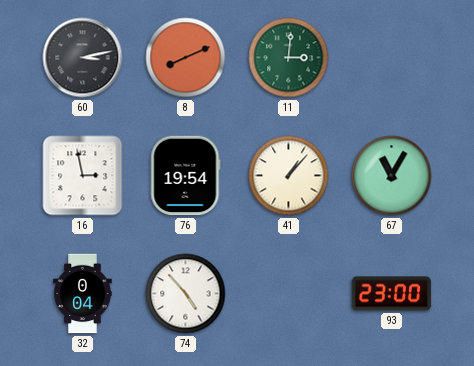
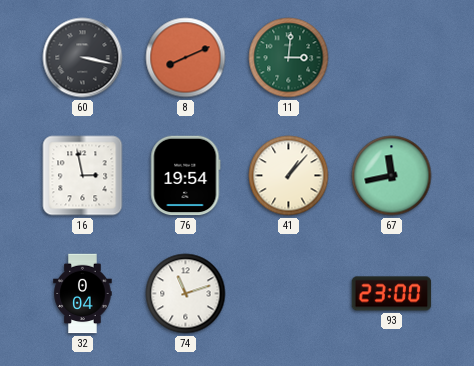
60: 3:13 -> 3:17 (83, 58)
67: 11:05 -> 11:43 (392, 176)
74: 4:53 -> 11:12 (186, 294)
